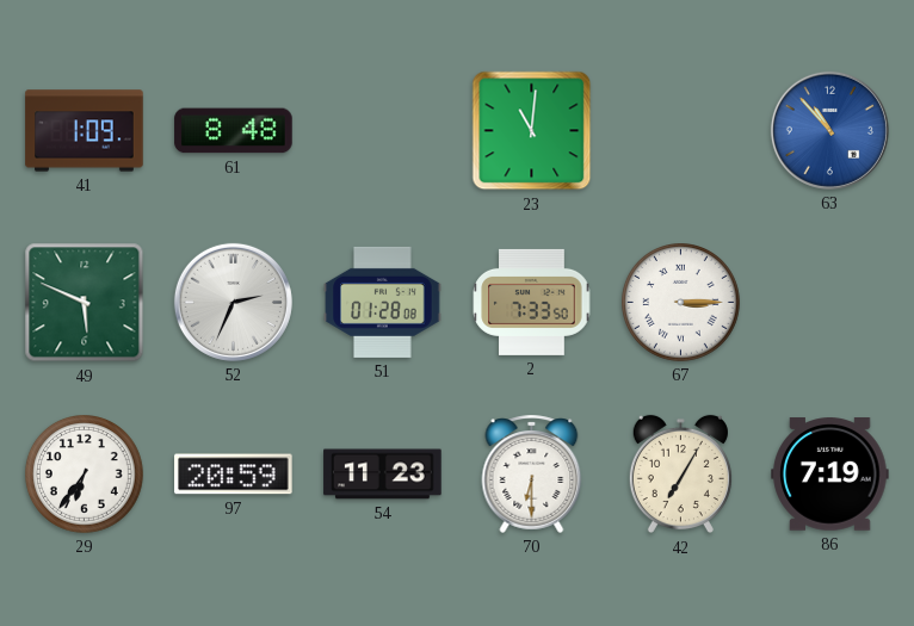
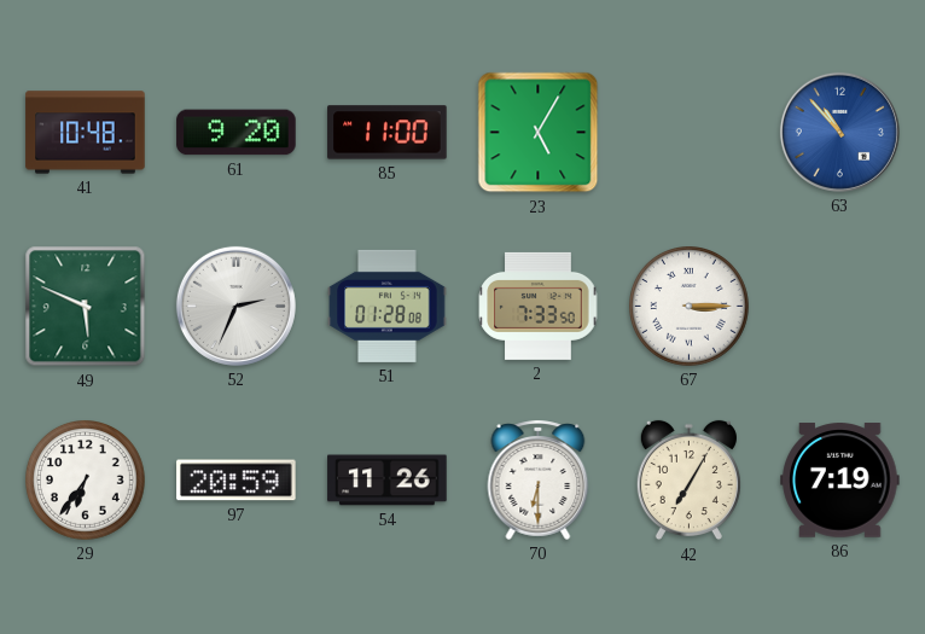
41: 1:09 -> 10:48 (86, 133)
61: 8:48 -> 9:20 (237, 133)
85: none -> 11:00 (388, 133)
23: 11:01 -> 5:05 (539, 133)
54: 11:23 -> 11:26 (388, 481)
